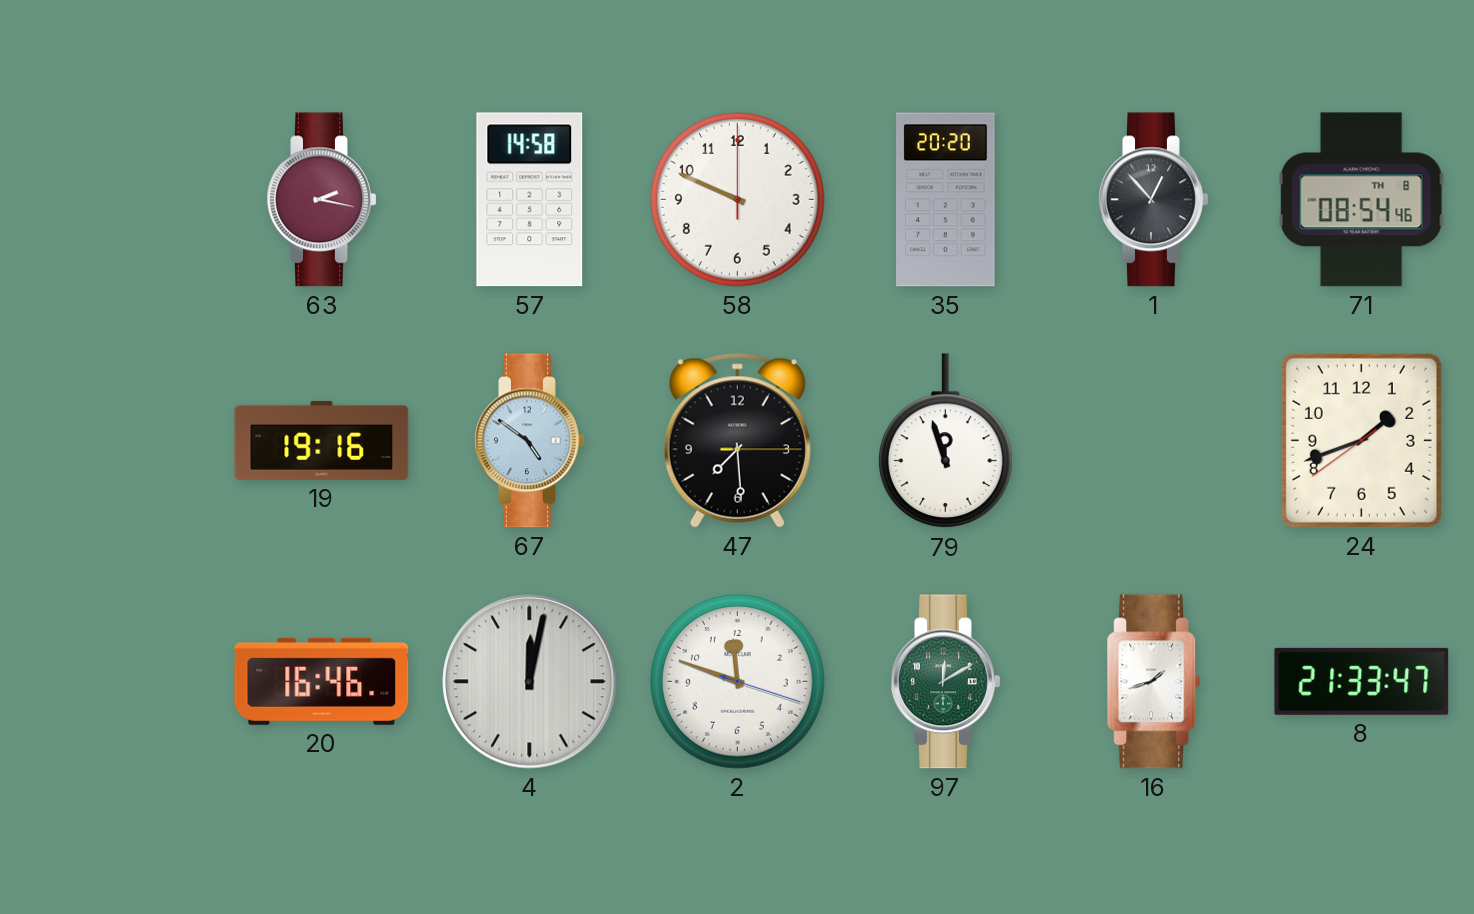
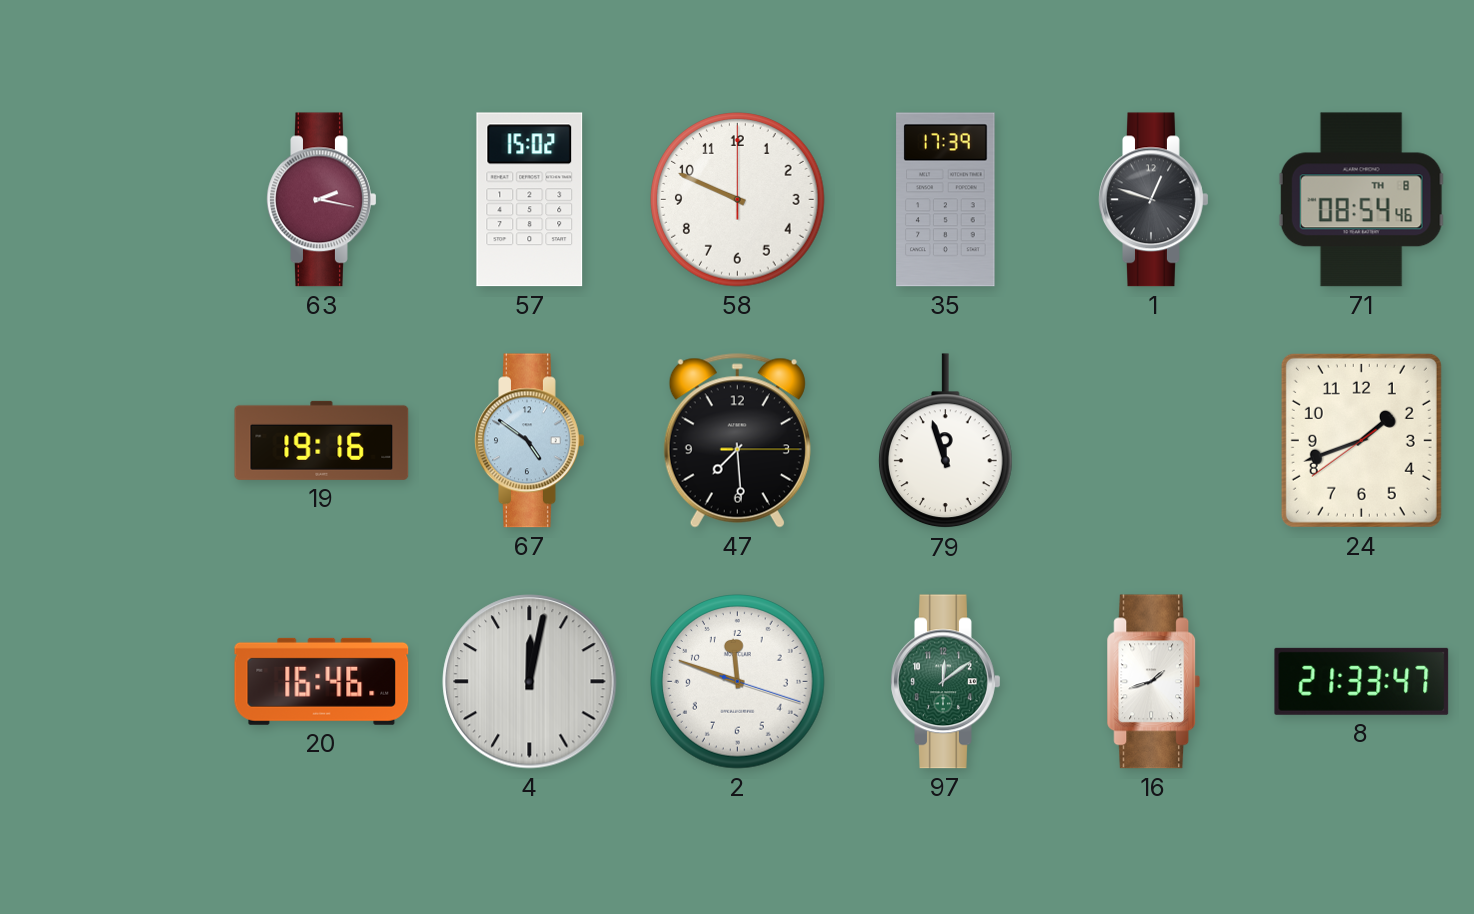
57: 14:58 -> 15:02 (530, 200)
35: 20:20 -> 17:39 (946, 200)
1: 12:53 -> 12:48 (1154, 200)
97: 12:10 -> 12:09 (946, 682)
